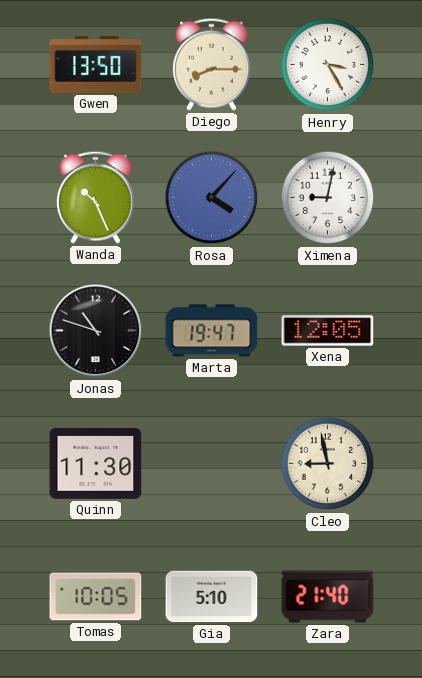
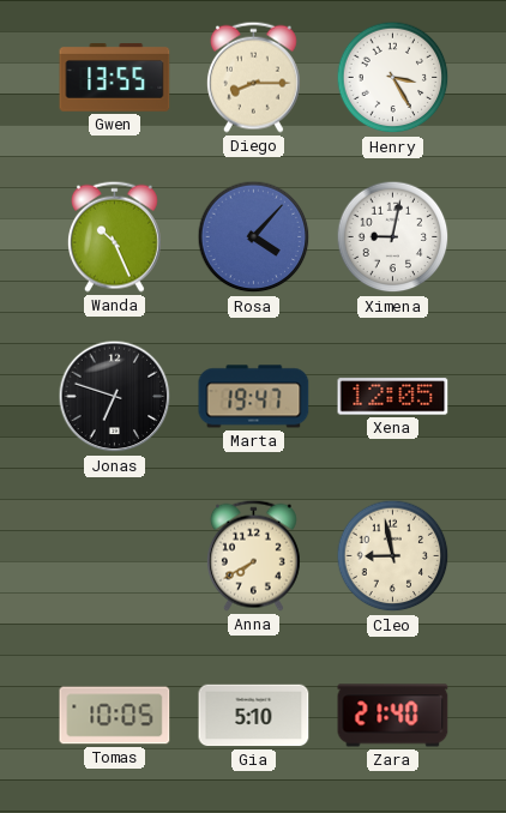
Gwen: 13:50 -> 13:55 (115, 78)
Jonas: 10:48 -> 6:48 (115, 397)
Quinn: 11:30 -> none (96, 463)
Anna: none -> 7:40 (253, 555)
